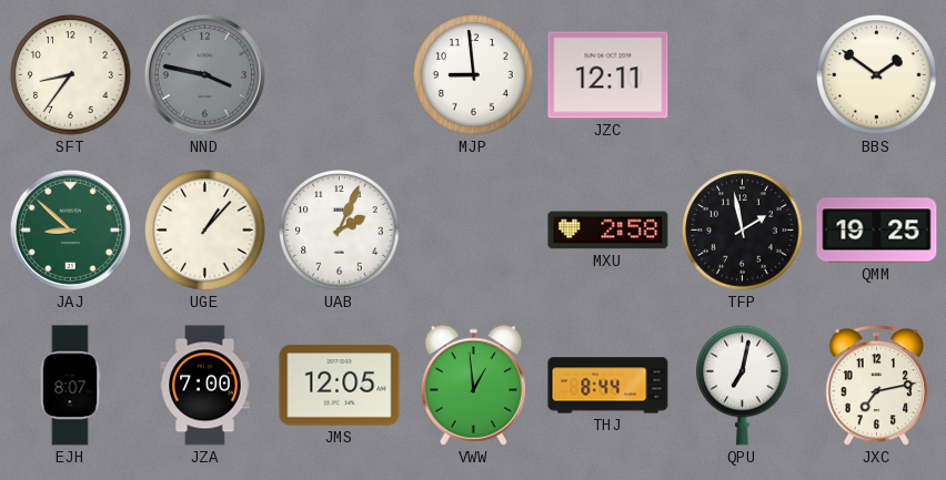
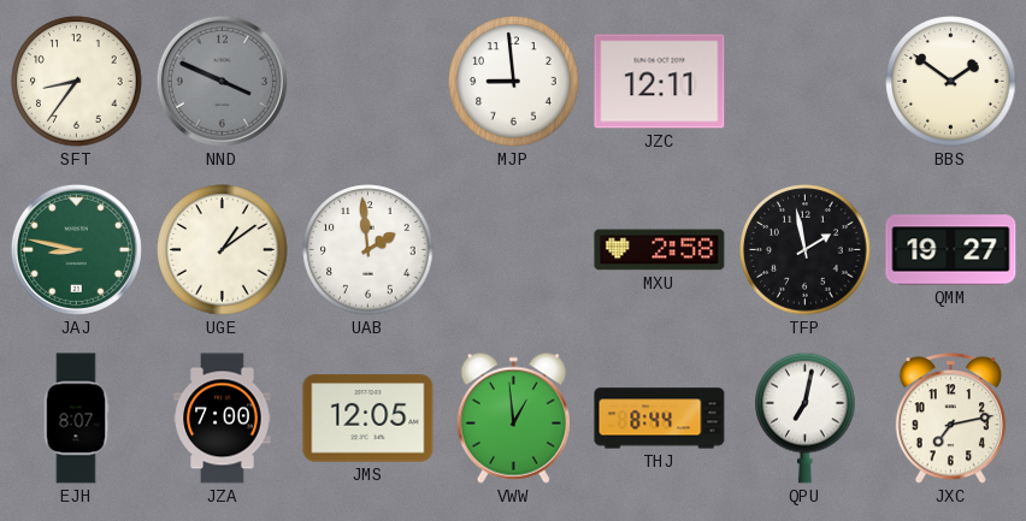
NND: 3:47 -> 3:49 (222, 81)
JAJ: 8:52 -> 8:47 (76, 249)
UGE: 1:07 -> 1:09 (223, 250)
UAB: 2:04 -> 1:59 (368, 250)
QMM: 19:25 -> 19:27 (951, 250)
